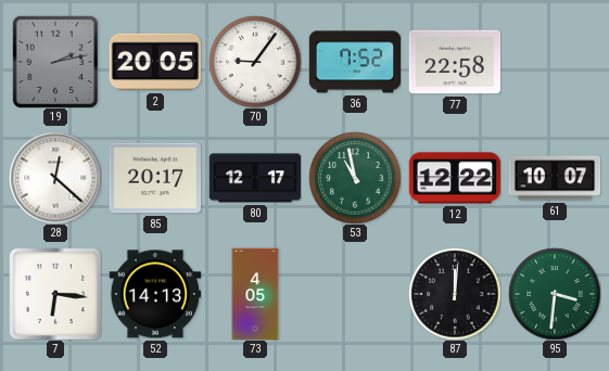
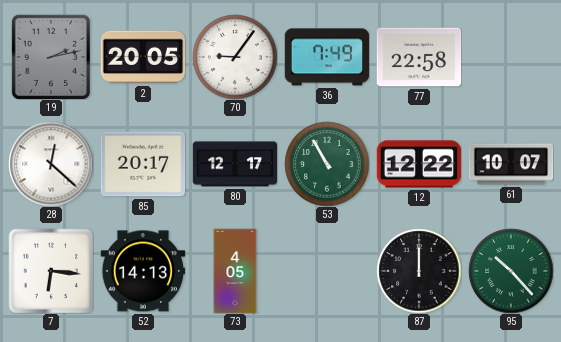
36: 7:52 -> 7:49 (327, 57)
53: 10:58 -> 10:55 (327, 164)
87: 12:01 -> 12:00 (419, 271)
95: 3:31 -> 10:23 (511, 271)
